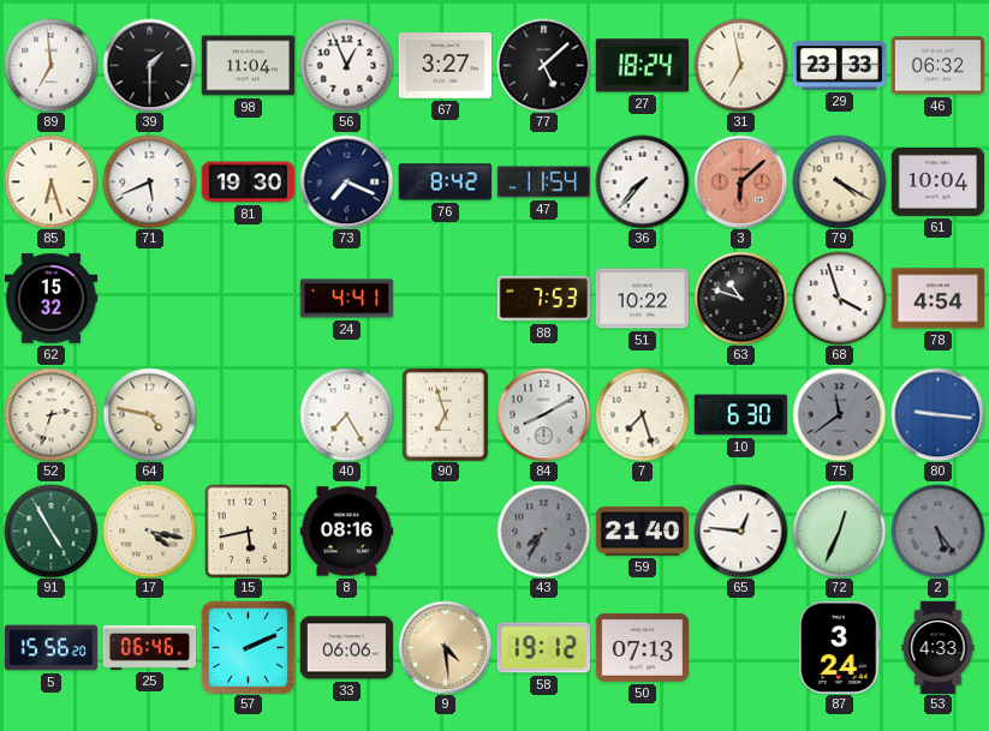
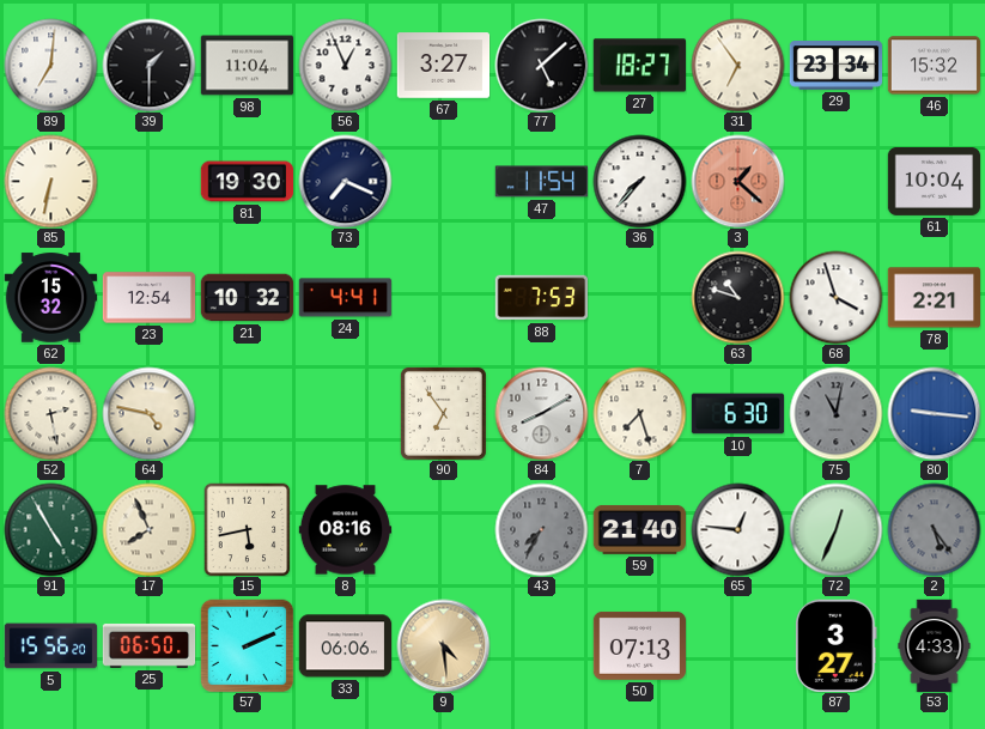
89: 6:59 -> 7:01 (50, 65)
27: 18:24 -> 18:27 (639, 66)
31: 6:58 -> 6:54 (737, 65)
29: 23:33 -> 23:34 (835, 66)
46: 06:32 -> 15:32 (934, 66)
85: 6:27 -> 6:32 (50, 181)
71: 5:41 -> none (149, 181)
76: 8:42 -> none (445, 182)
3: 6:08 -> 1:22 (737, 181)
79: 4:20 -> none (839, 181)
23: none -> 12:54 (148, 298)
21: none -> 10:32 (247, 298)
51: 10:22 -> none (642, 299)
78: 4:54 -> 2:21 (934, 298)
52: 2:33 -> 2:28 (50, 413)
40: 7:25 -> none (346, 414)
90: 6:57 -> 6:54 (443, 413)
75: 11:39 -> 11:02 (835, 413)
17: 4:17 -> 7:56 (148, 529)
25: 06:46 -> 06:50 (148, 645)
58: 19:12 -> none (543, 648)
87: 3:24 -> 3:27 (837, 645)
